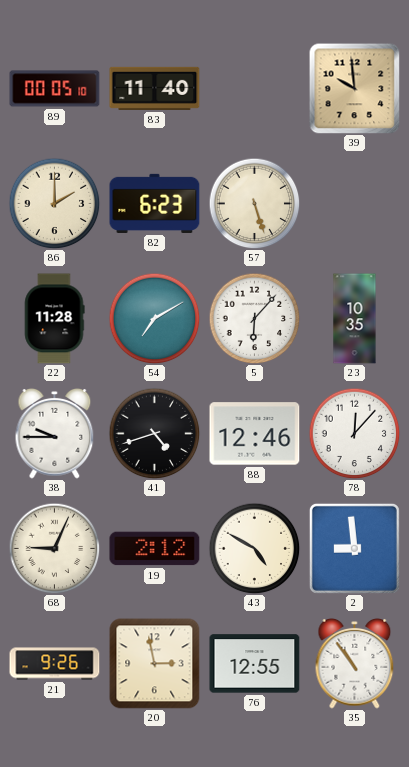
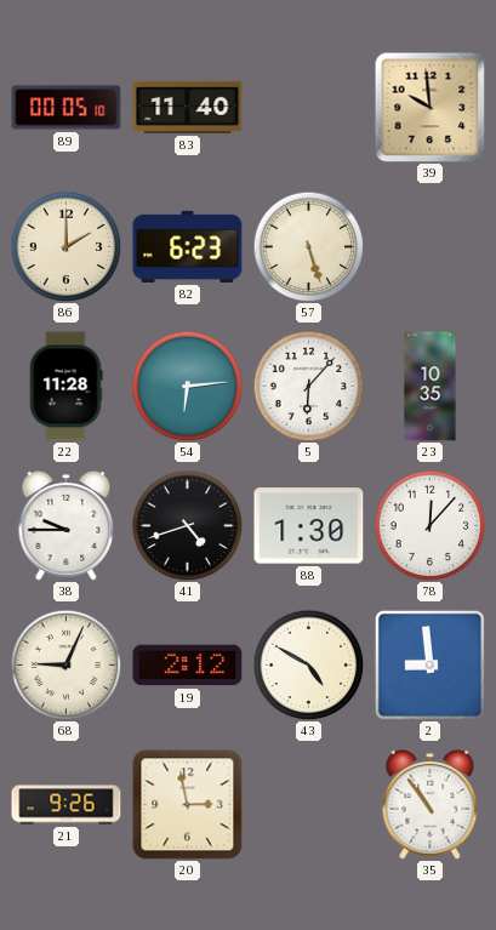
54: 7:10 -> 6:14 (187, 386)
88: 12:46 -> 1:30 (309, 526)
76: 12:55 -> none (255, 664)
